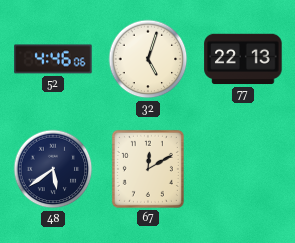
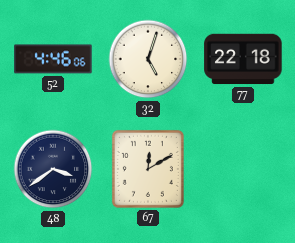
77: 22:13 -> 22:18 (243, 59)
48: 5:39 -> 3:39 (53, 169)
